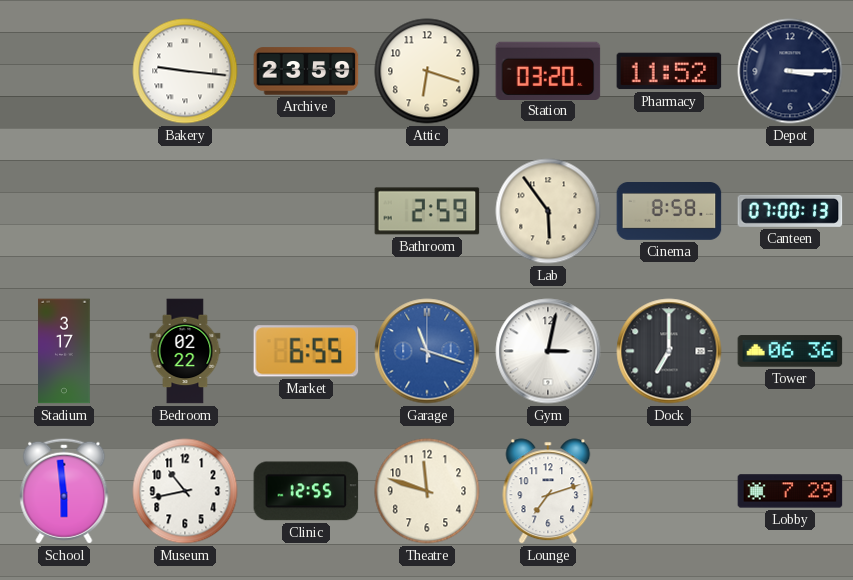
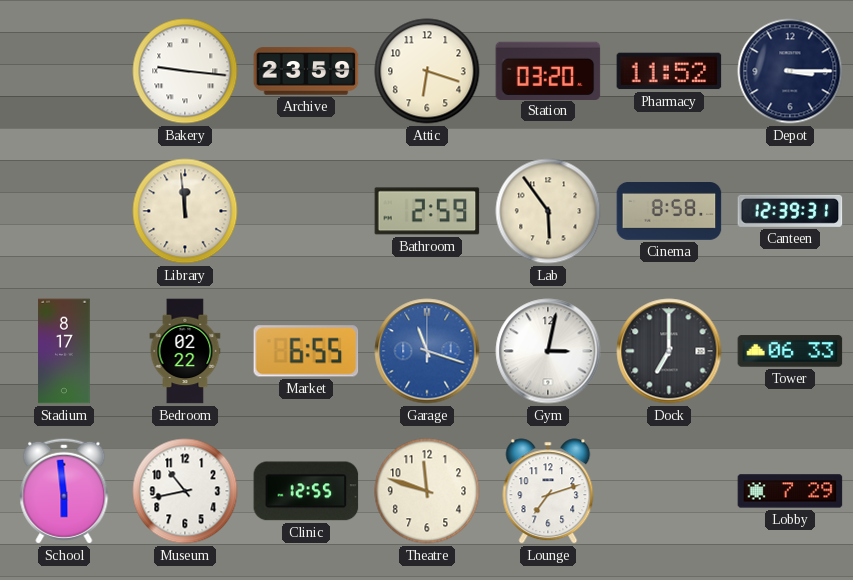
Library: none -> 11:59 (185, 211)
Canteen: 07:00 -> 12:39 (790, 211)
Stadium: 3:17 -> 8:17 (64, 351)
Tower: 06:36 -> 06:33 (790, 351)
